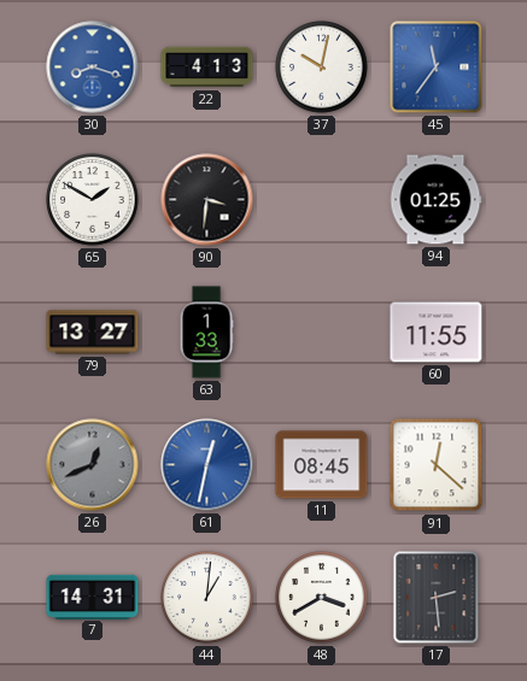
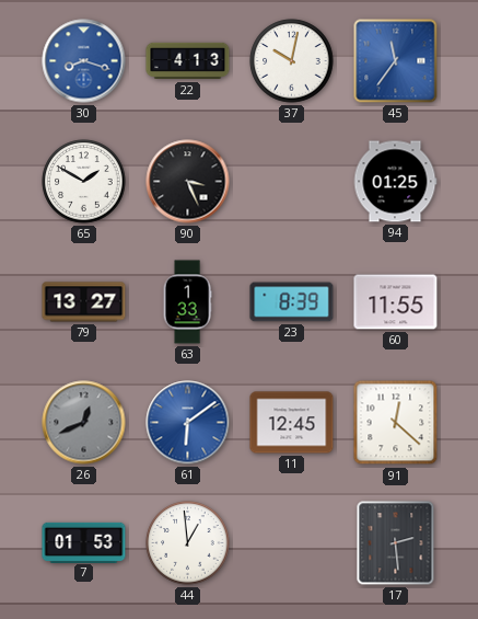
90: 3:31 -> 3:26 (188, 182)
23: none -> 8:39 (292, 302)
61: 12:32 -> 6:09 (188, 423)
11: 08:45 -> 12:45 (292, 423)
7: 14:31 -> 01:53 (84, 542)
44: 1:01 -> 12:59 (188, 543)
48: 3:40 -> none (322, 598)
